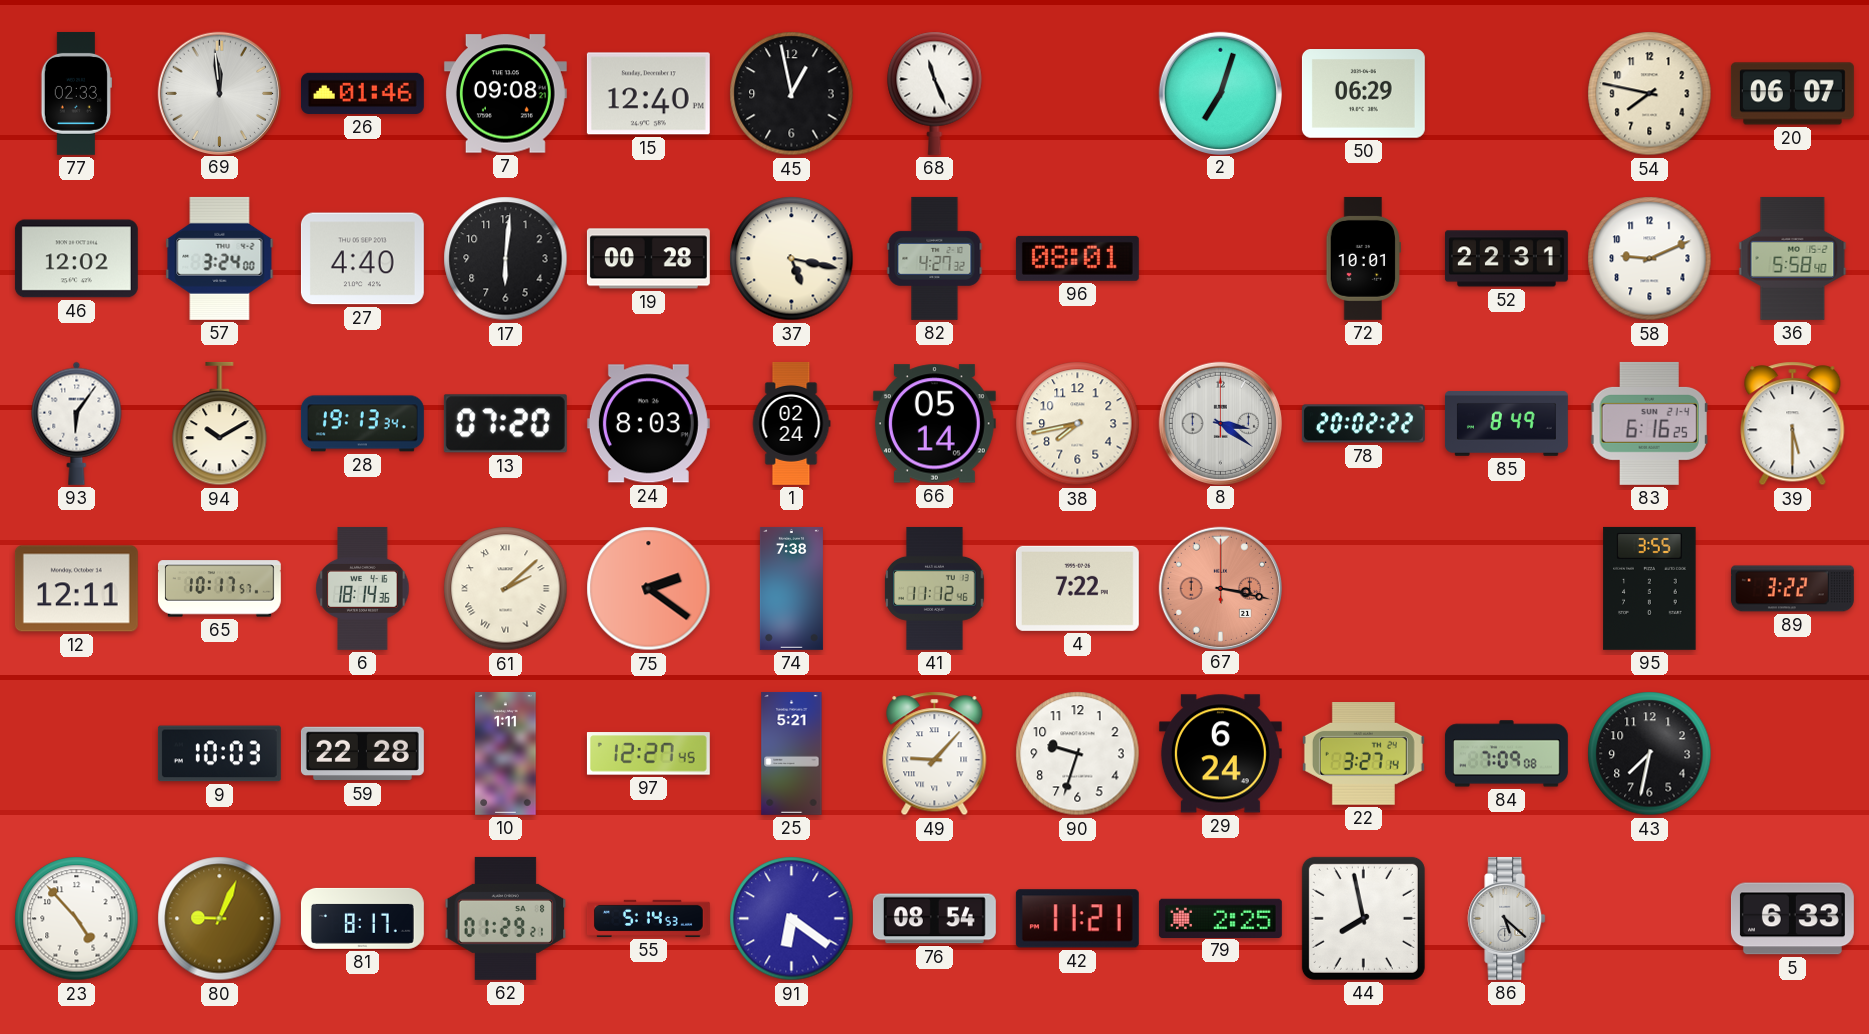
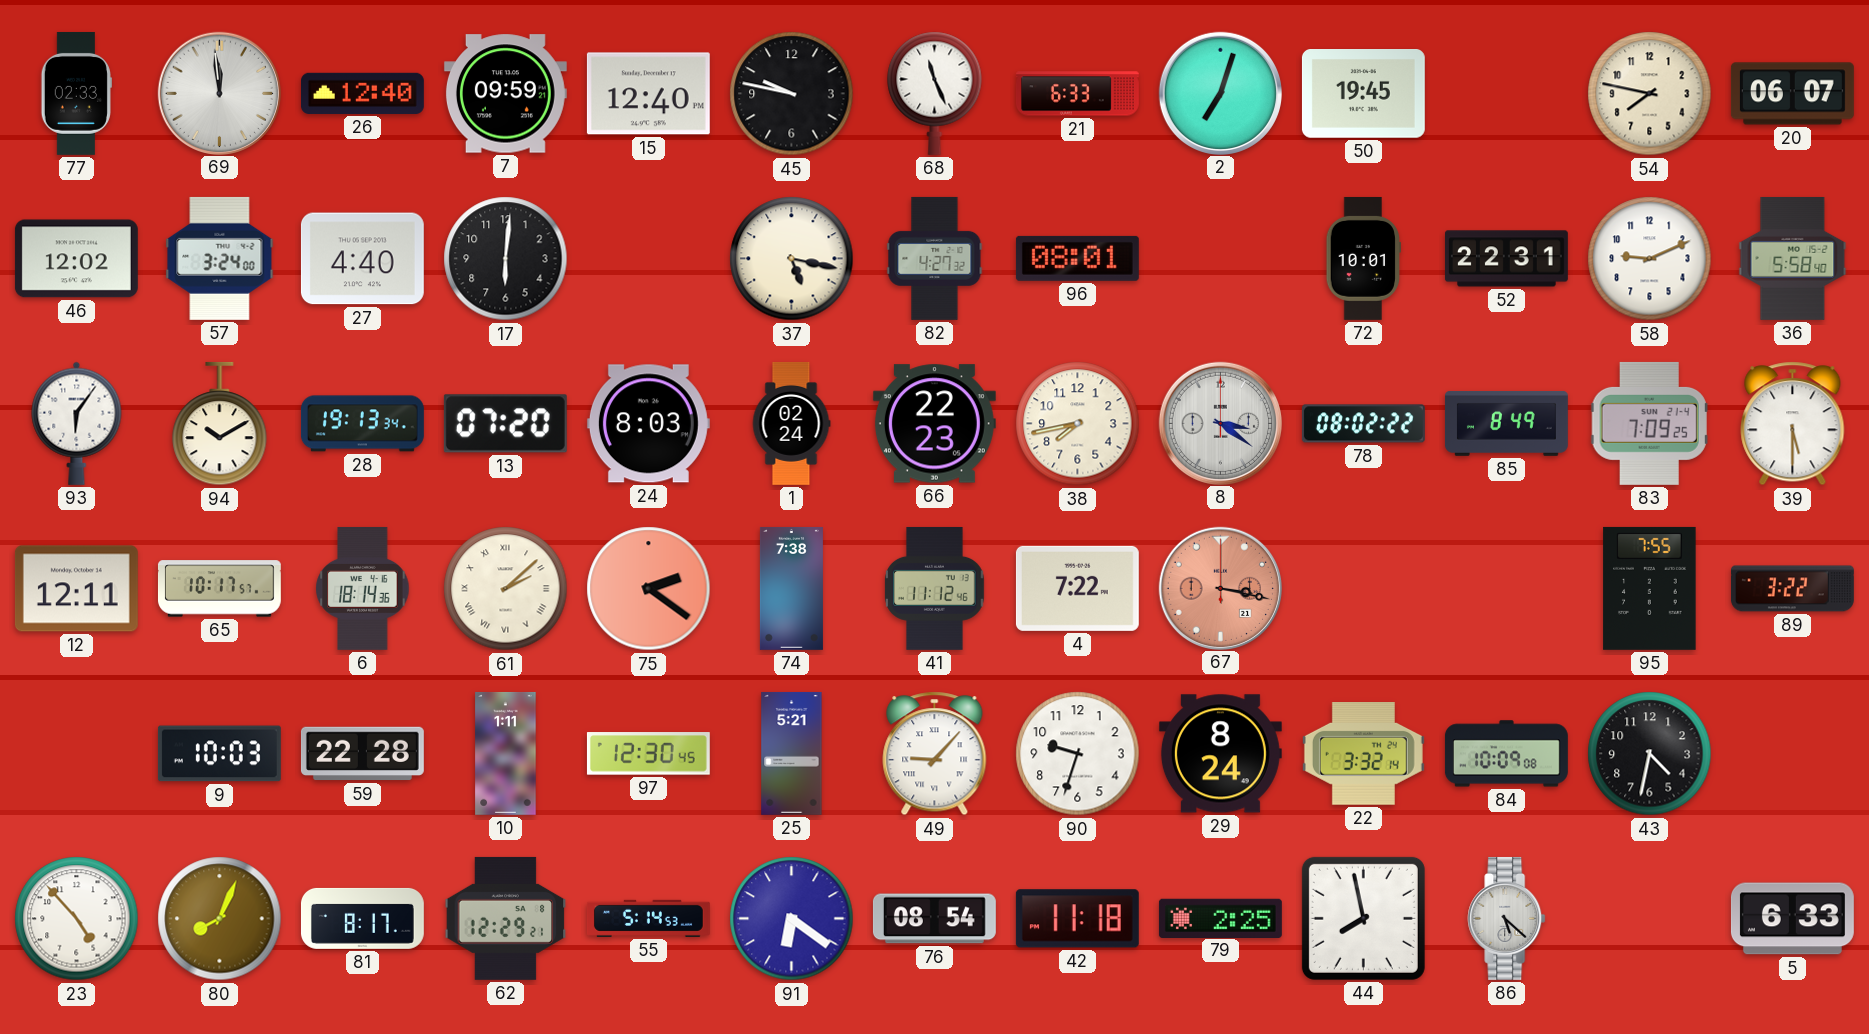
26: 01:46 -> 12:40 (362, 93)
7: 09:08 -> 09:59 (505, 94)
45: 12:58 -> 9:47 (792, 94)
21: none -> 6:33 (1078, 94)
50: 06:29 -> 19:45 (1363, 94)
19: 00:28 -> none (648, 259)
66: 05:14 -> 22:23 (934, 424)
78: 20:02 -> 08:02 (1363, 424)
83: 6:16 -> 7:09 (1649, 423)
95: 3:55 -> 7:55 (1650, 588)
97: 12:27 -> 12:30 (648, 754)
29: 6:24 -> 8:24 (1220, 754)
22: 3:27 -> 3:32 (1363, 754)
84: 7:09 -> 10:09 (1506, 754)
43: 7:32 -> 4:32 (1650, 754)
80: 9:04 -> 8:04 (220, 919)
62: 01:29 -> 12:29 (506, 918)
42: 11:21 -> 11:18 (1077, 919)
